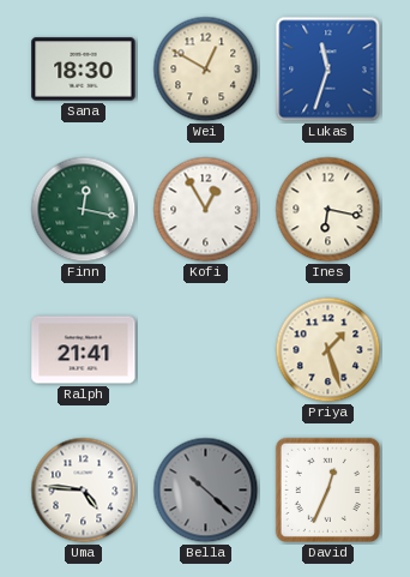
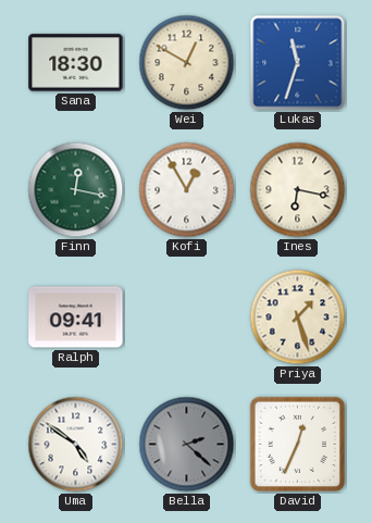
Ralph: 21:41 -> 09:41 (76, 317)
Uma: 4:46 -> 4:51 (76, 445)
Bella: 10:22 -> 2:22 (187, 445)
